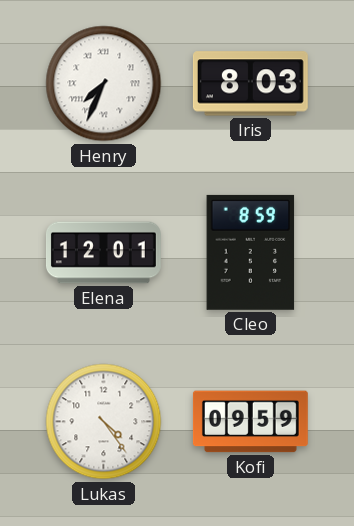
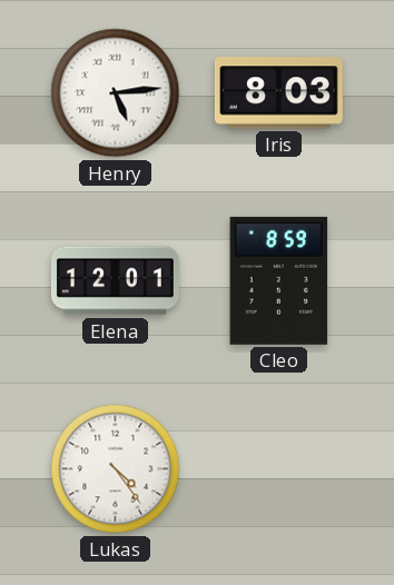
Henry: 7:34 -> 5:14 (116, 93)
Kofi: 09:59 -> none (250, 422)
